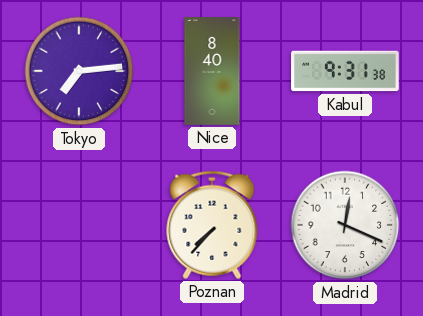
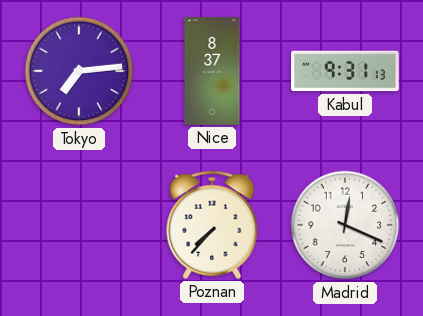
Nice: 8:40 -> 8:37 (212, 71)
Kabul: 9:31:38 -> 9:31:13 (345, 71)
